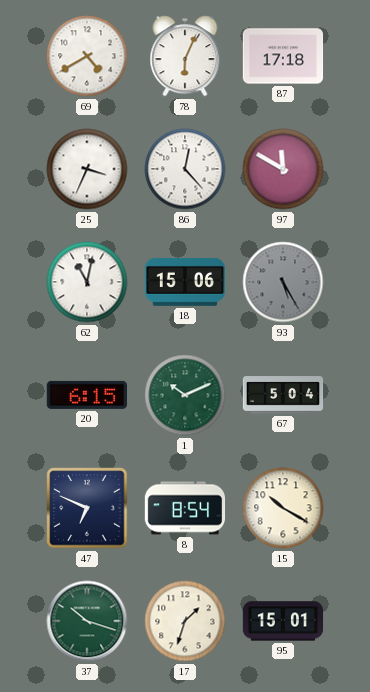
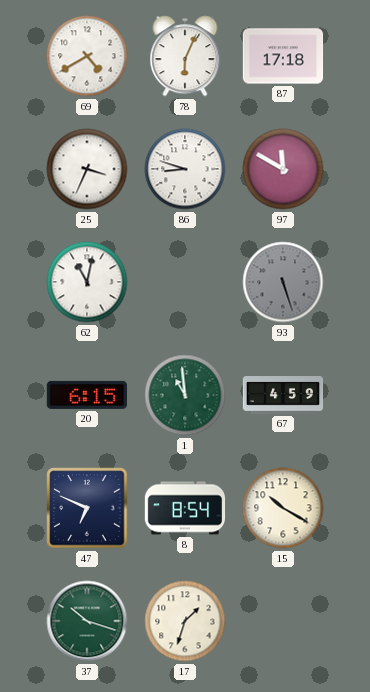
86: 12:23 -> 8:48 (185, 169)
18: 15:06 -> none (184, 282)
93: 5:25 -> 5:27 (283, 282)
1: 10:11 -> 10:59 (185, 395)
67: 5:04 -> 4:59 (283, 395)
95: 15:01 -> none (283, 621)
